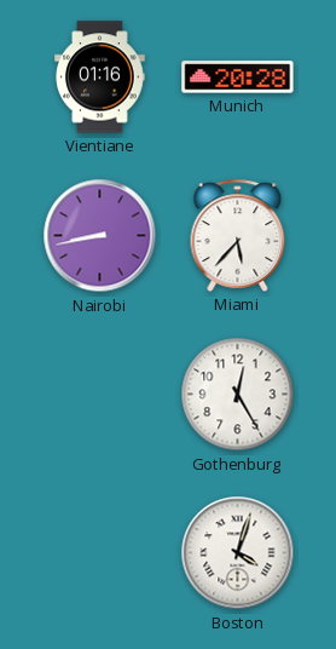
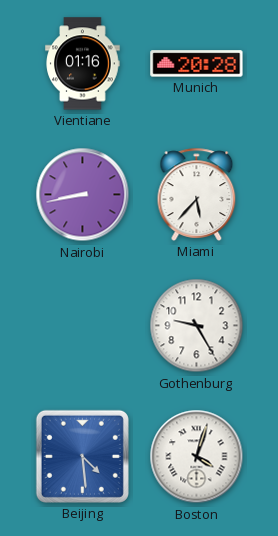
Gothenburg: 12:25 -> 9:25 (197, 326)
Beijing: none -> 4:29 (82, 456)
